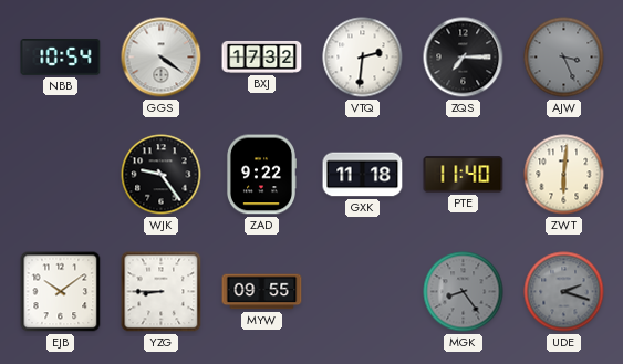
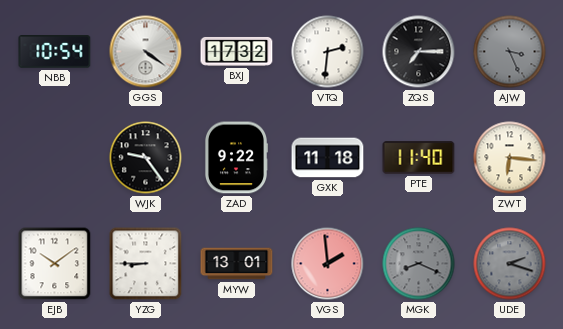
ZWT: 6:01 -> 6:16 (510, 158)
MYW: 09:55 -> 13:01 (237, 264)
VGS: none -> 1:59 (328, 264)
MGK: 8:24 -> 8:19 (419, 264)
